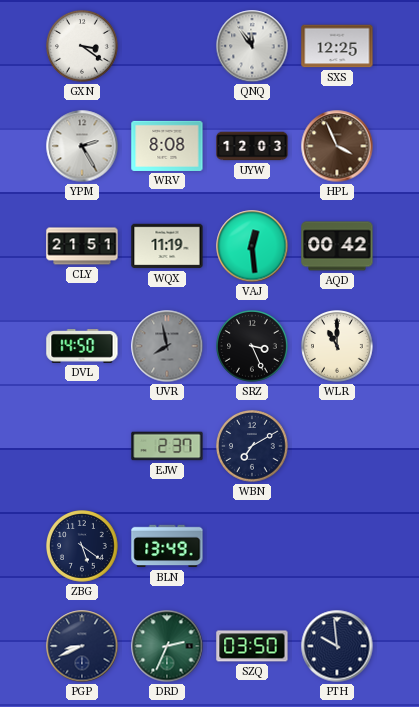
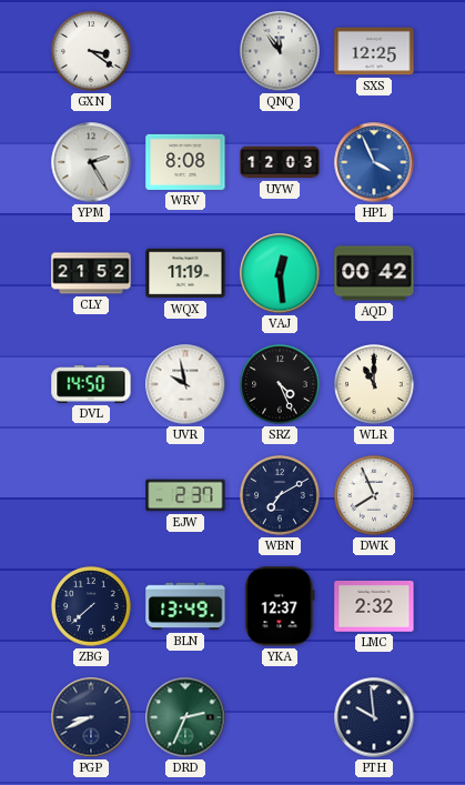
HPL dial: brown -> blue (374, 162)
CLY: 21:51 -> 21:52 (91, 273)
UVR: 7:58 -> 9:58 (185, 384)
UVR dial: grey -> white (185, 384)
SRZ: 3:26 -> 4:26 (281, 385)
DWK: none -> 7:56 (375, 496)
ZBG: 5:21 -> 7:38 (92, 607)
YKA: none -> 12:37 (280, 606)
LMC: none -> 2:32 (374, 606)
SZQ: 03:50 -> none (252, 646)
